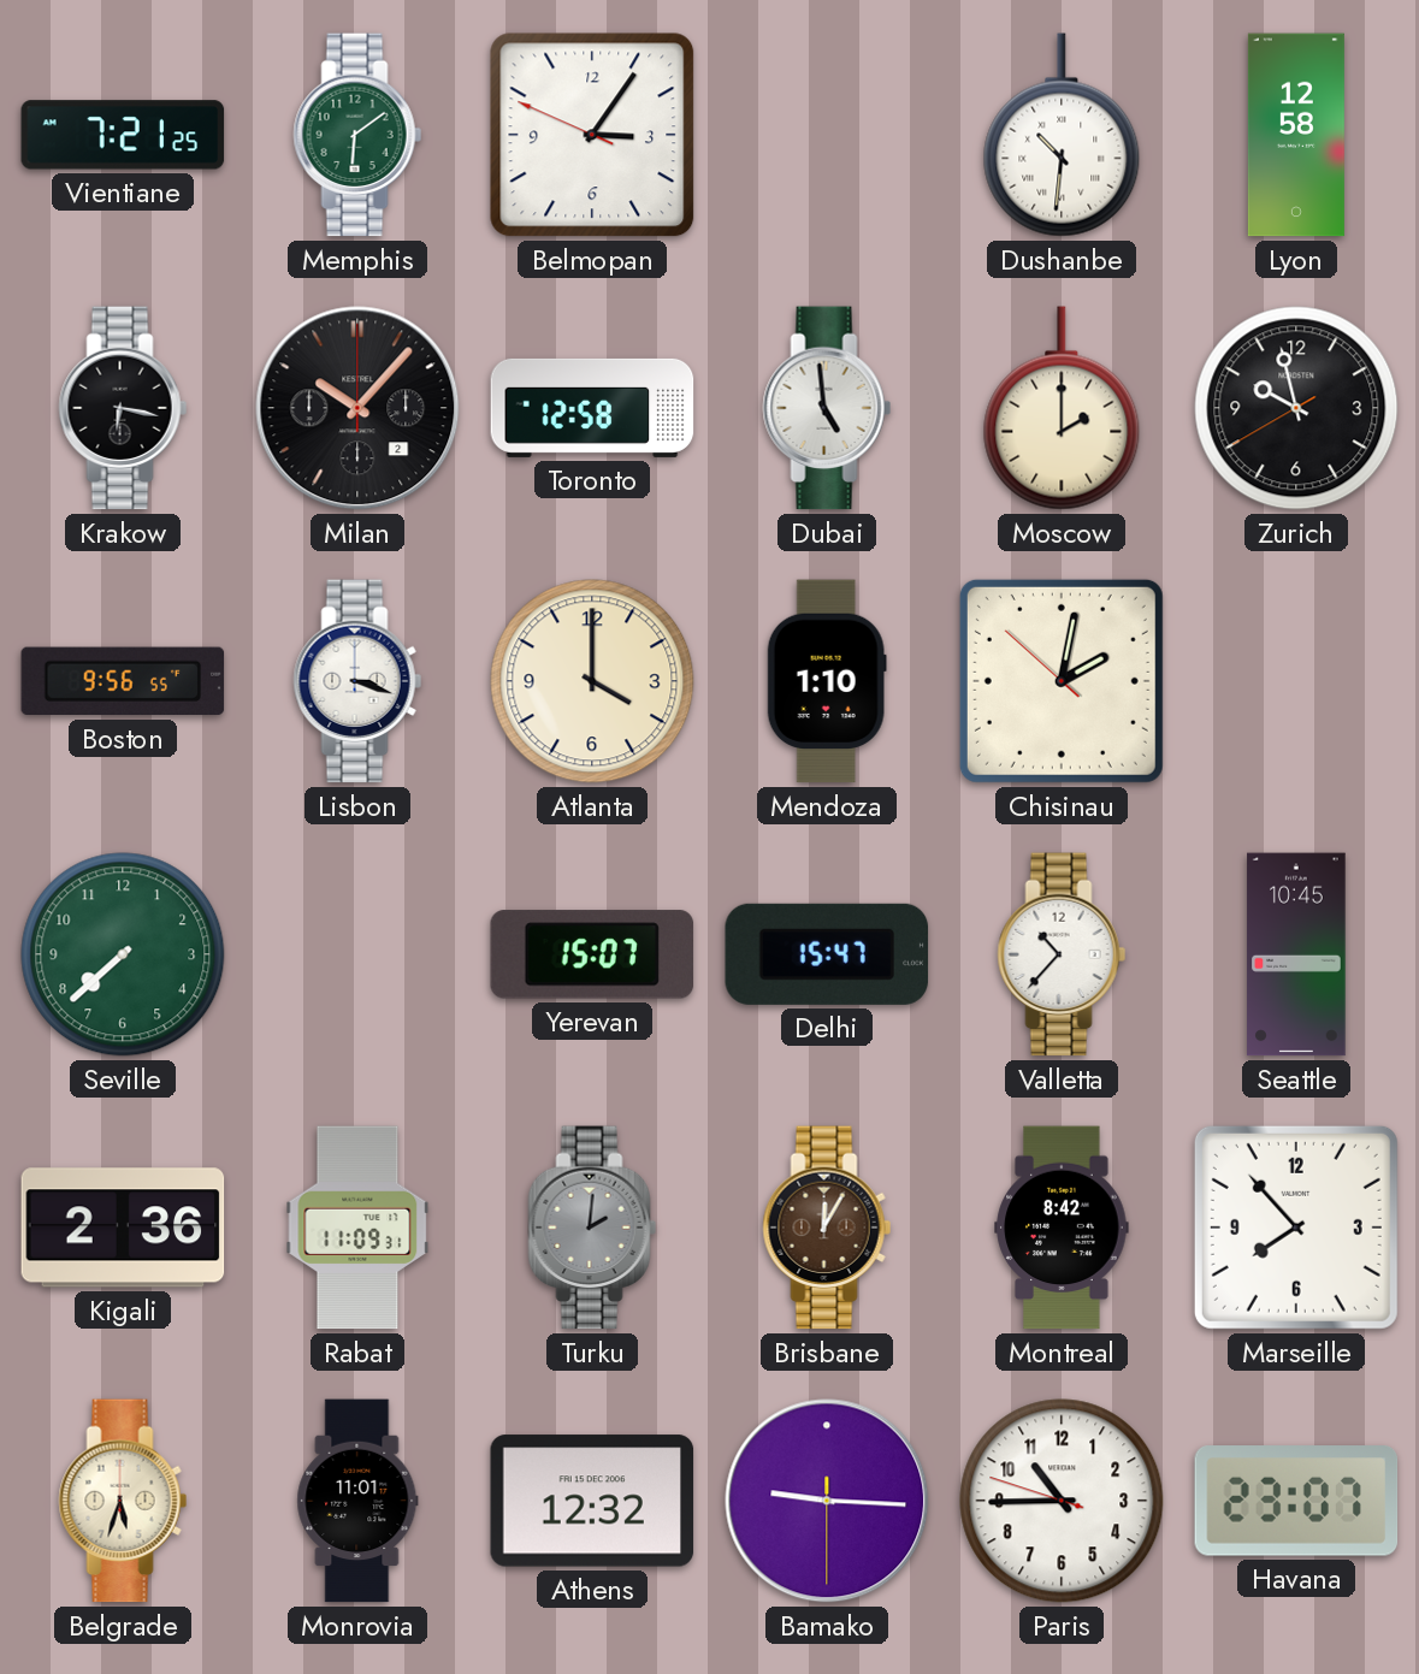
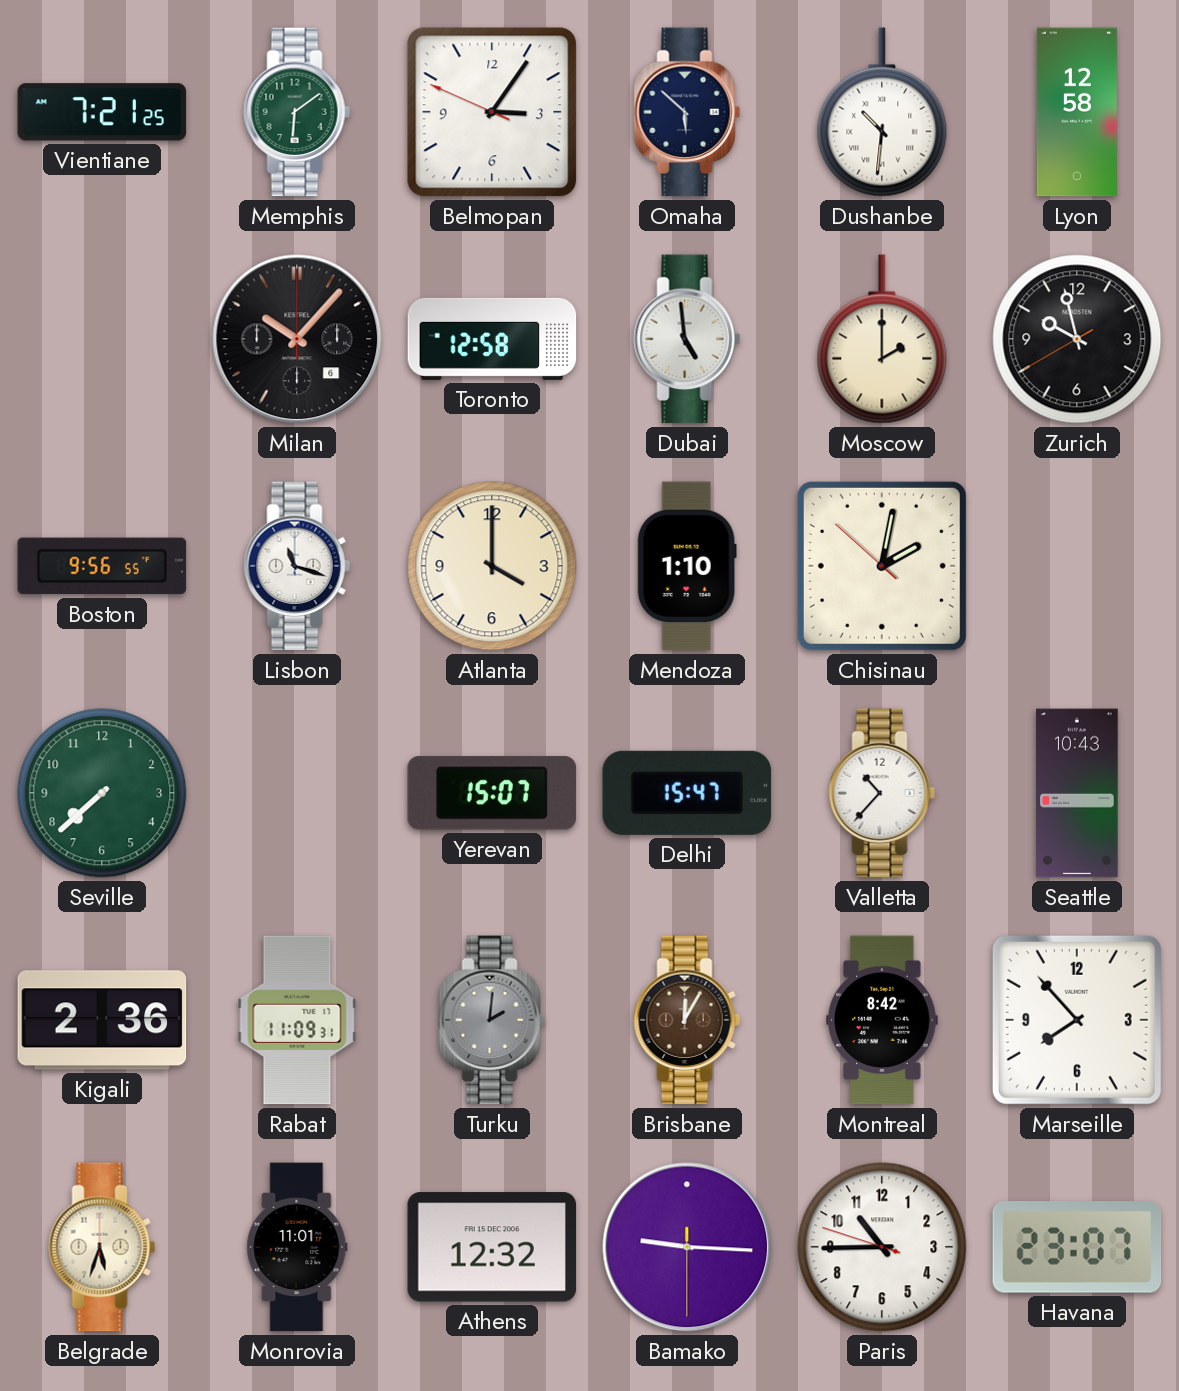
Omaha: none -> 5:52 (687, 112)
Krakow: 6:17 -> none (123, 408)
Milan date: 2 -> 6 (297, 339)
Lisbon: 3:18 -> 11:18 (297, 566)
Seattle: 10:45 -> 10:43 (1077, 793)
